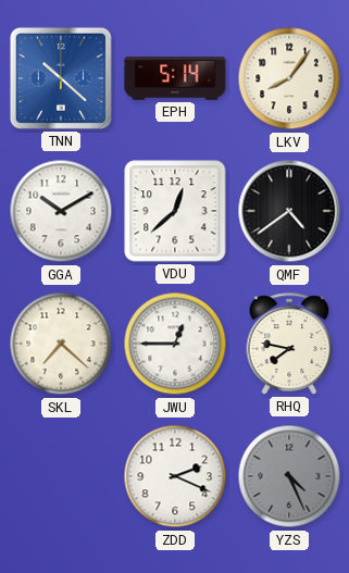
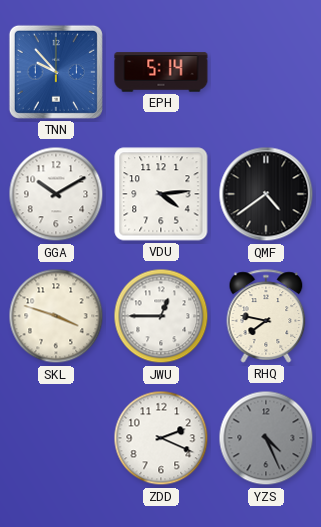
TNN: 10:22 -> 9:53 (56, 72)
LKV: 8:06 -> none (289, 78)
VDU: 12:38 -> 4:14 (161, 194)
SKL: 7:22 -> 3:48 (56, 316)
